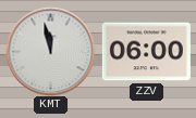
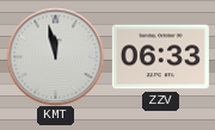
ZZV: 06:00 -> 06:33 (160, 57)
